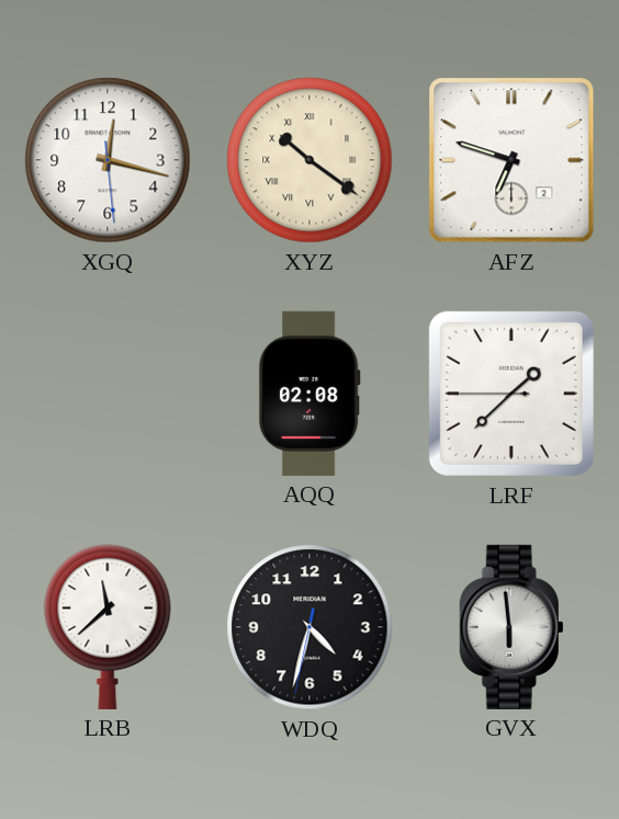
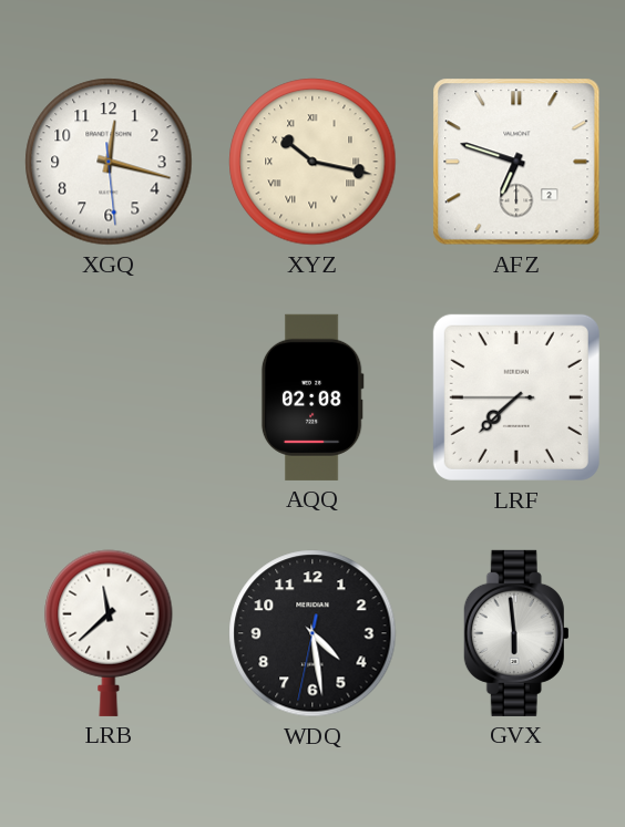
XYZ: 10:21 -> 10:17 (312, 162)
LRF: 1:37 -> 7:37 (516, 397)
WDQ: 4:32 -> 4:28 (312, 633)
